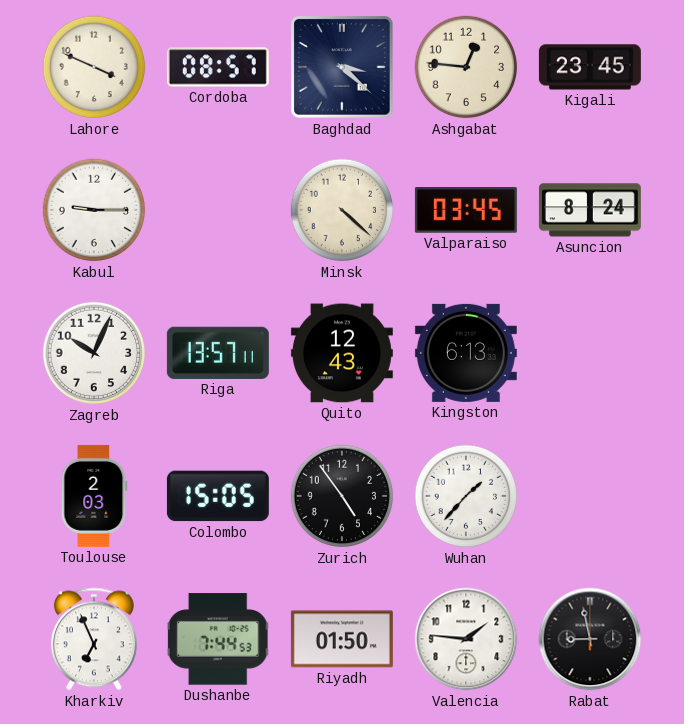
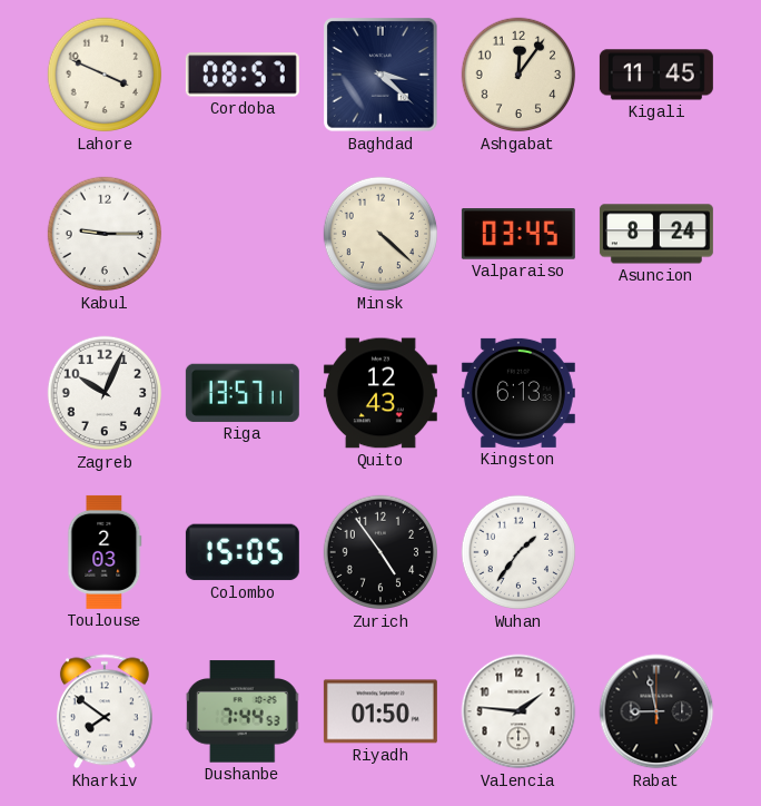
Ashgabat: 12:46 -> 12:06 (518, 75)
Kigali: 23:45 -> 11:45 (656, 75)
Wuhan: 1:37 -> 1:36 (518, 552)
Kharkiv: 6:56 -> 7:51 (105, 711)
